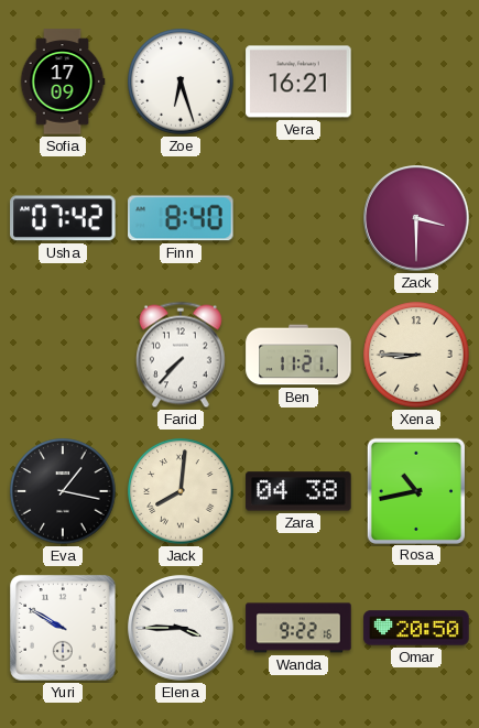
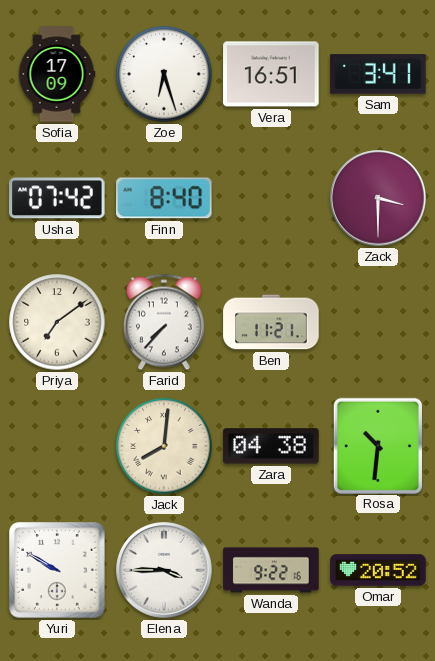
Vera: 16:21 -> 16:51 (271, 74)
Sam: none -> 3:41 (378, 74)
Priya: none -> 7:09 (57, 322)
Xena: 8:45 -> none (416, 355)
Eva: 1:17 -> none (63, 491)
Rosa: 10:43 -> 10:31 (378, 445)
Omar: 20:50 -> 20:52 (378, 570)
